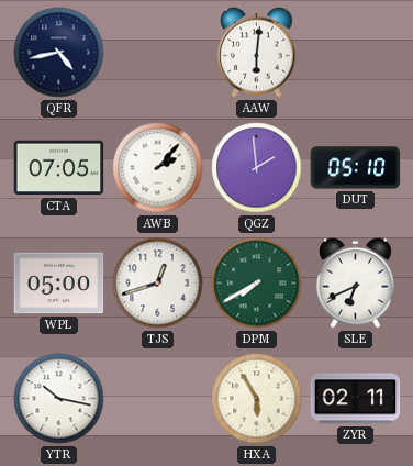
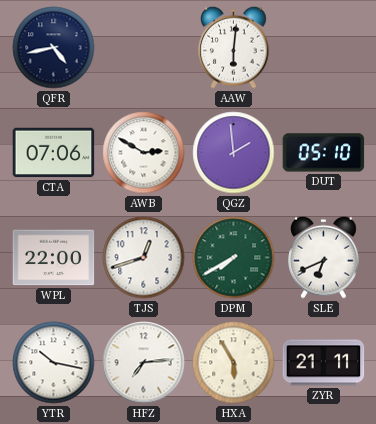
CTA: 07:05 -> 07:06 (54, 153)
AWB: 2:07 -> 2:50 (144, 153)
WPL: 05:00 -> 22:00 (54, 258)
HFZ: none -> 7:14 (144, 363)
ZYR: 02:11 -> 21:11 (324, 363)
